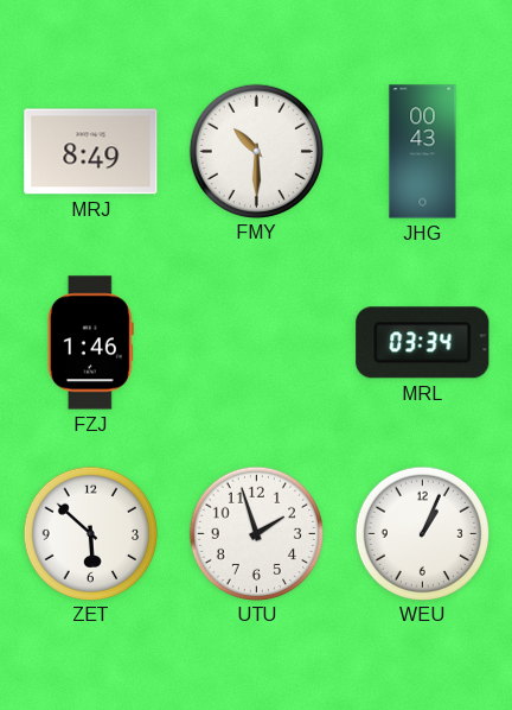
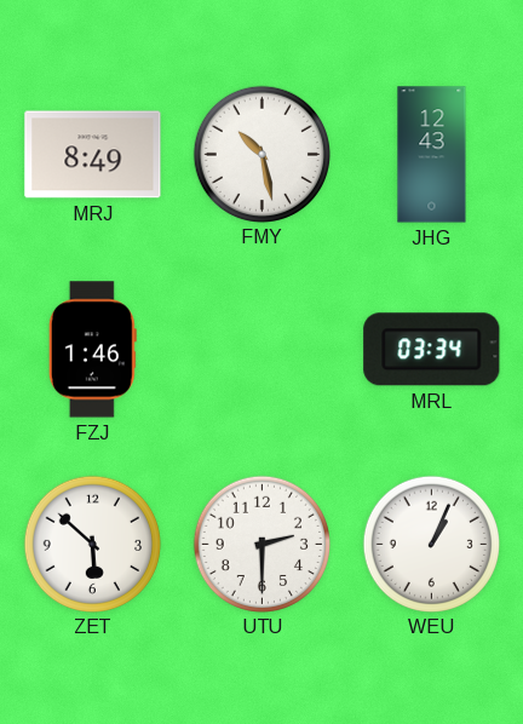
FMY: 10:30 -> 10:28 (261, 154)
JHG: 00:43 -> 12:43 (432, 155)
UTU: 1:57 -> 2:30 (261, 544)
